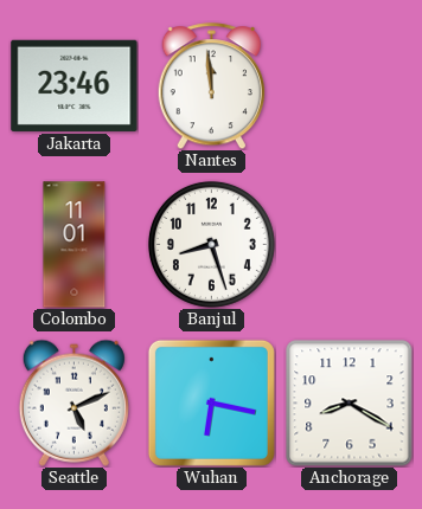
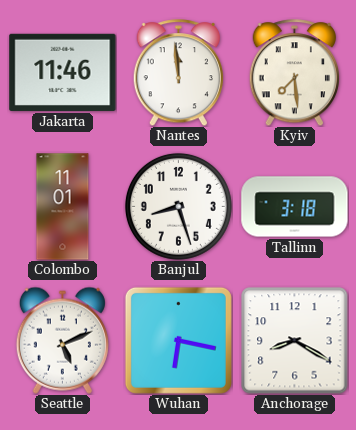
Jakarta: 23:46 -> 11:46 (63, 72)
Kyiv: none -> 7:29 (294, 73)
Tallinn: none -> 3:18 (295, 207)
